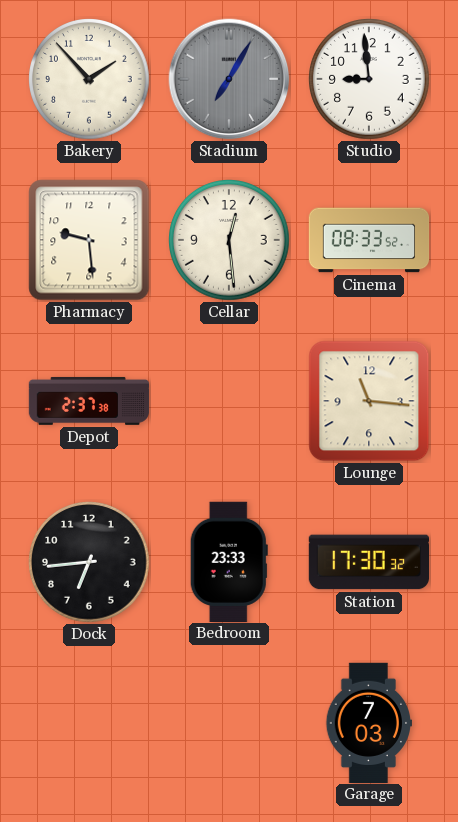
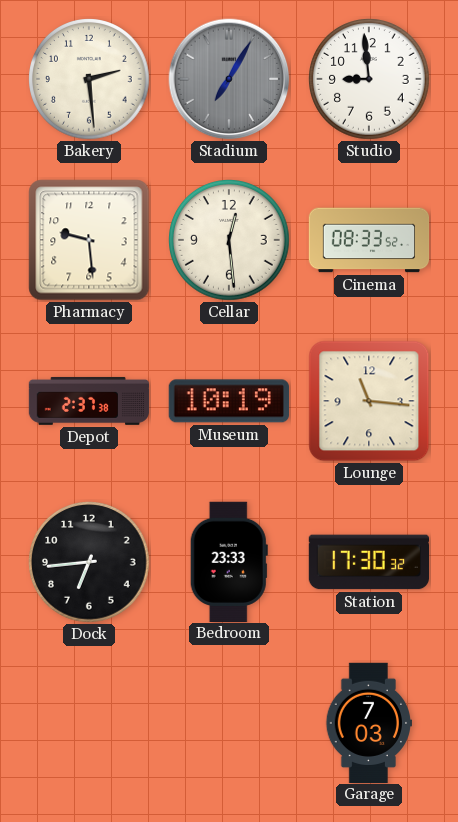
Bakery: 1:53 -> 2:29 (90, 80)
Museum: none -> 10:19 (229, 401)
